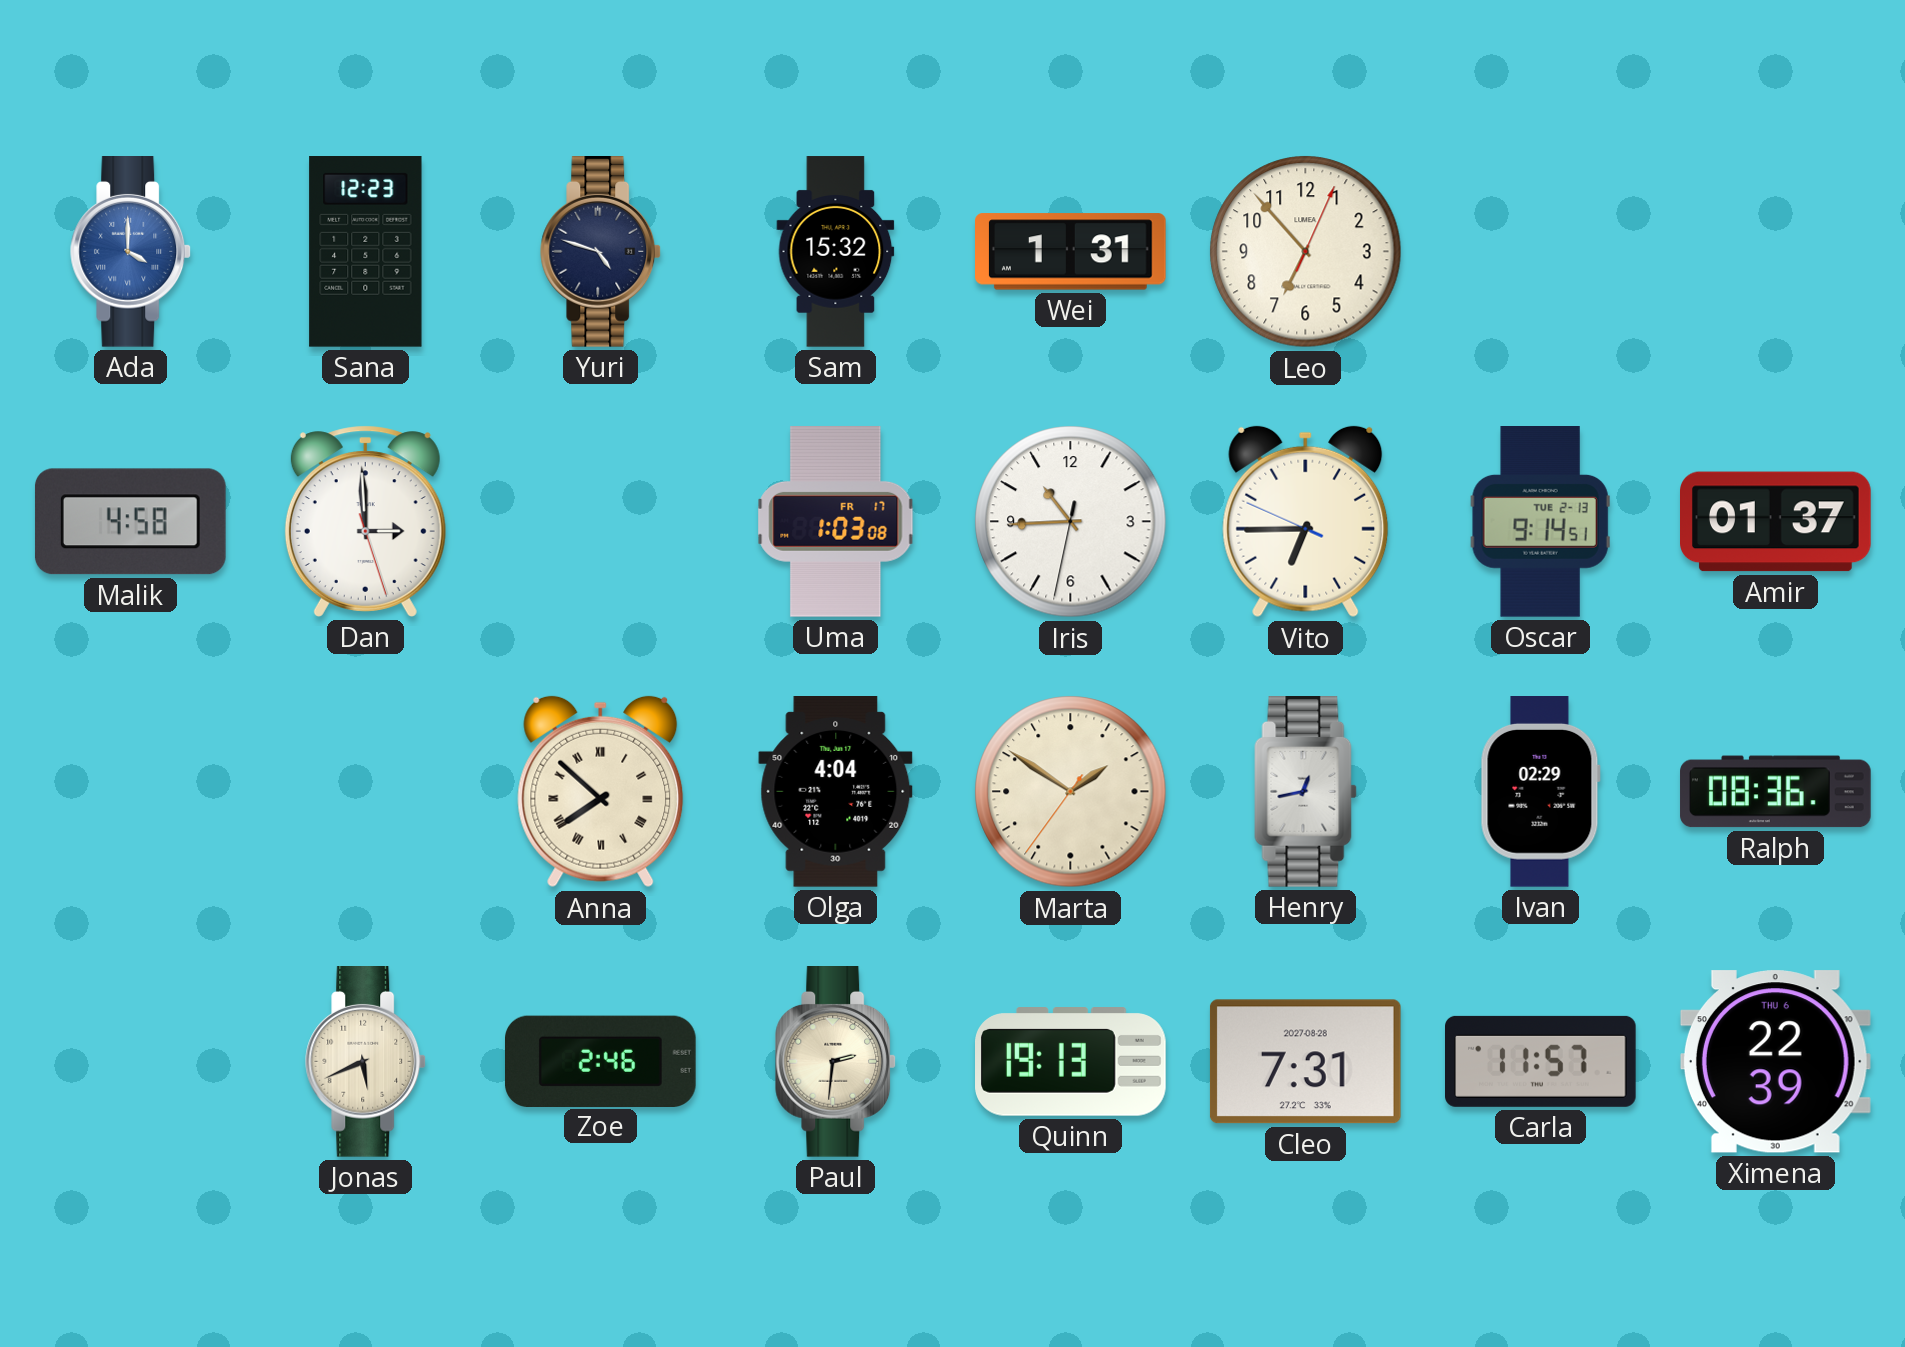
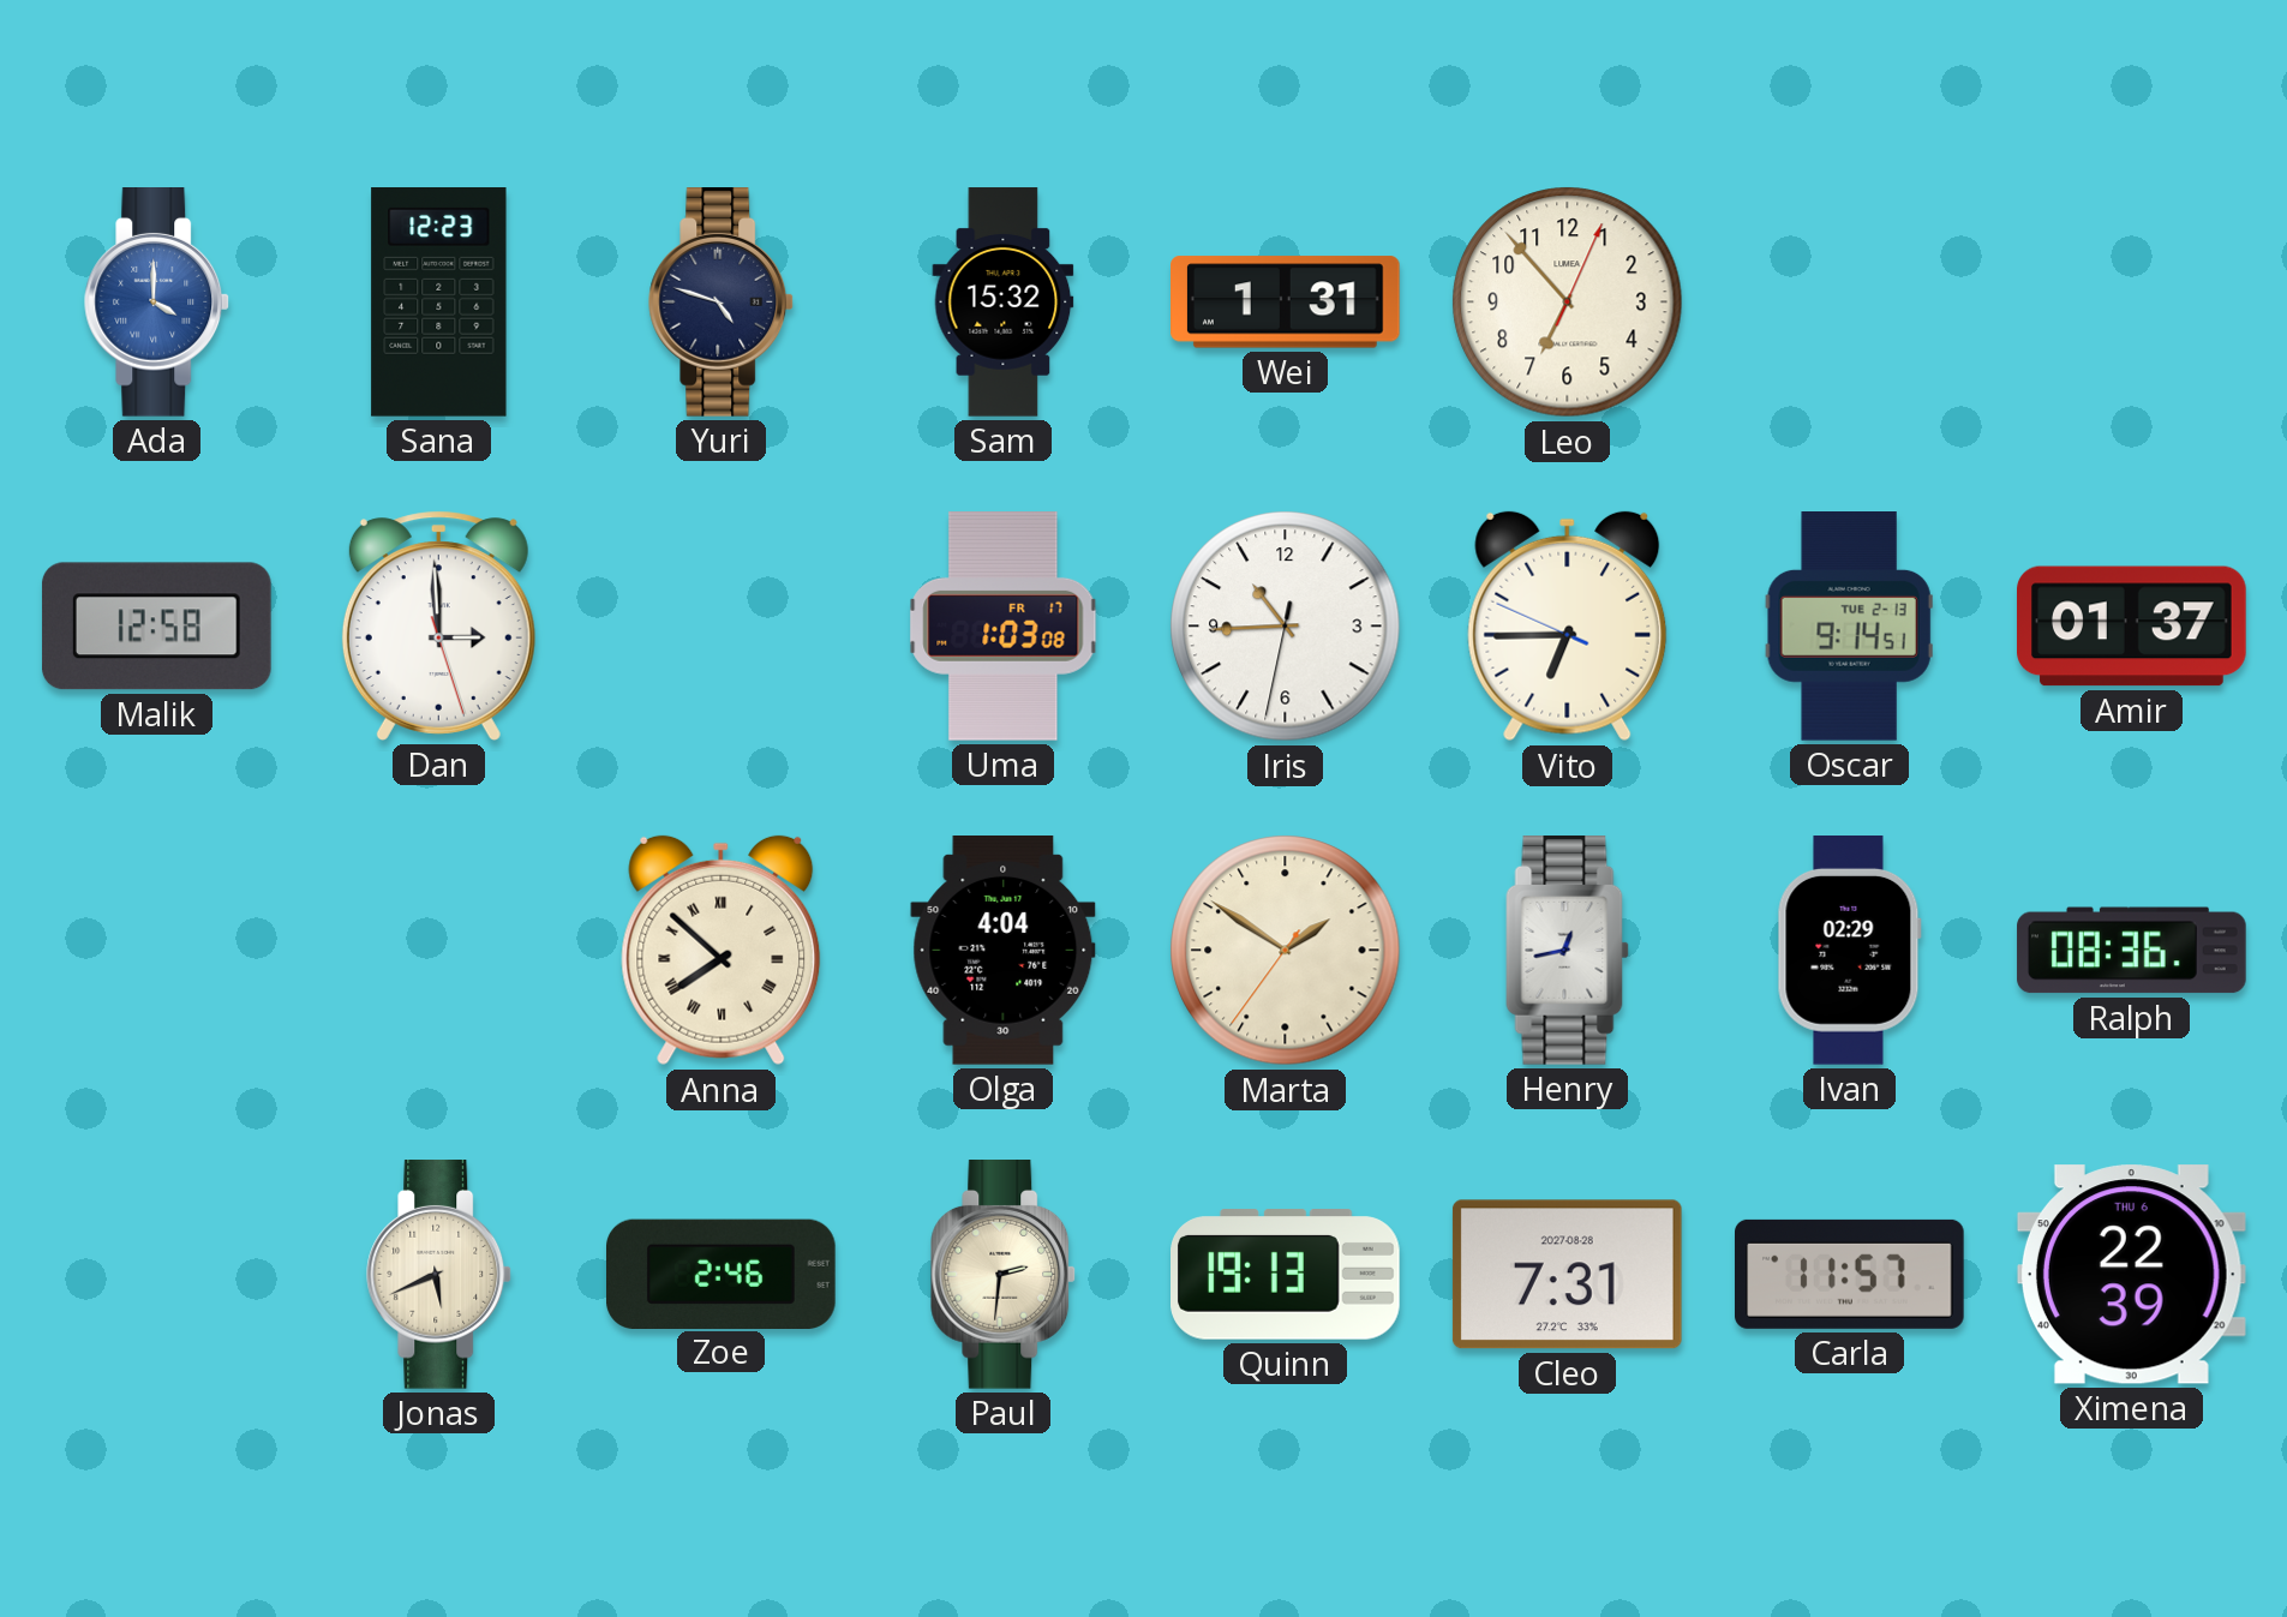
Malik: 4:58 -> 12:58 (156, 627)
